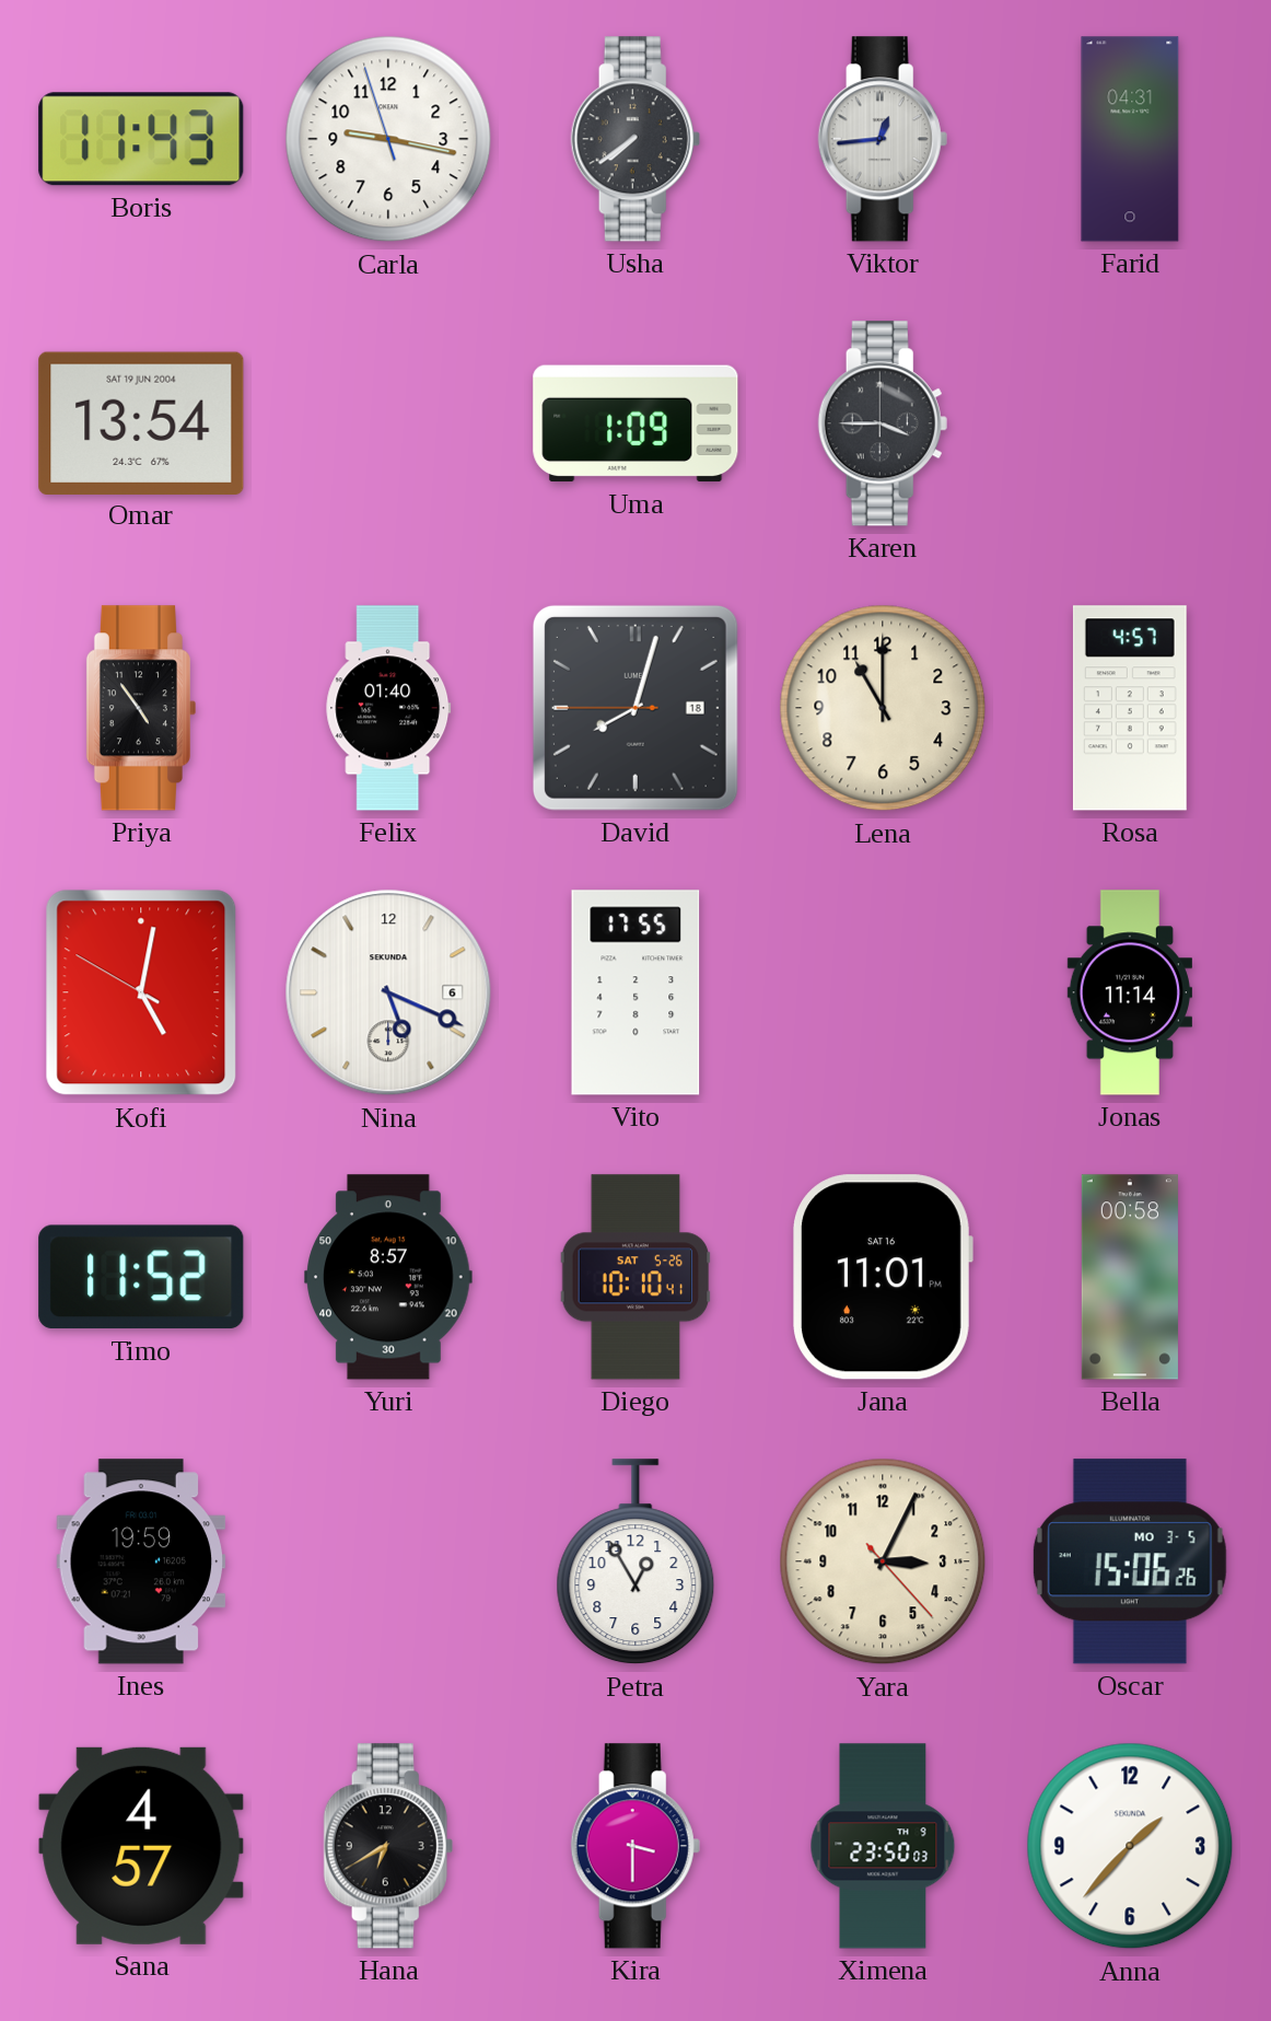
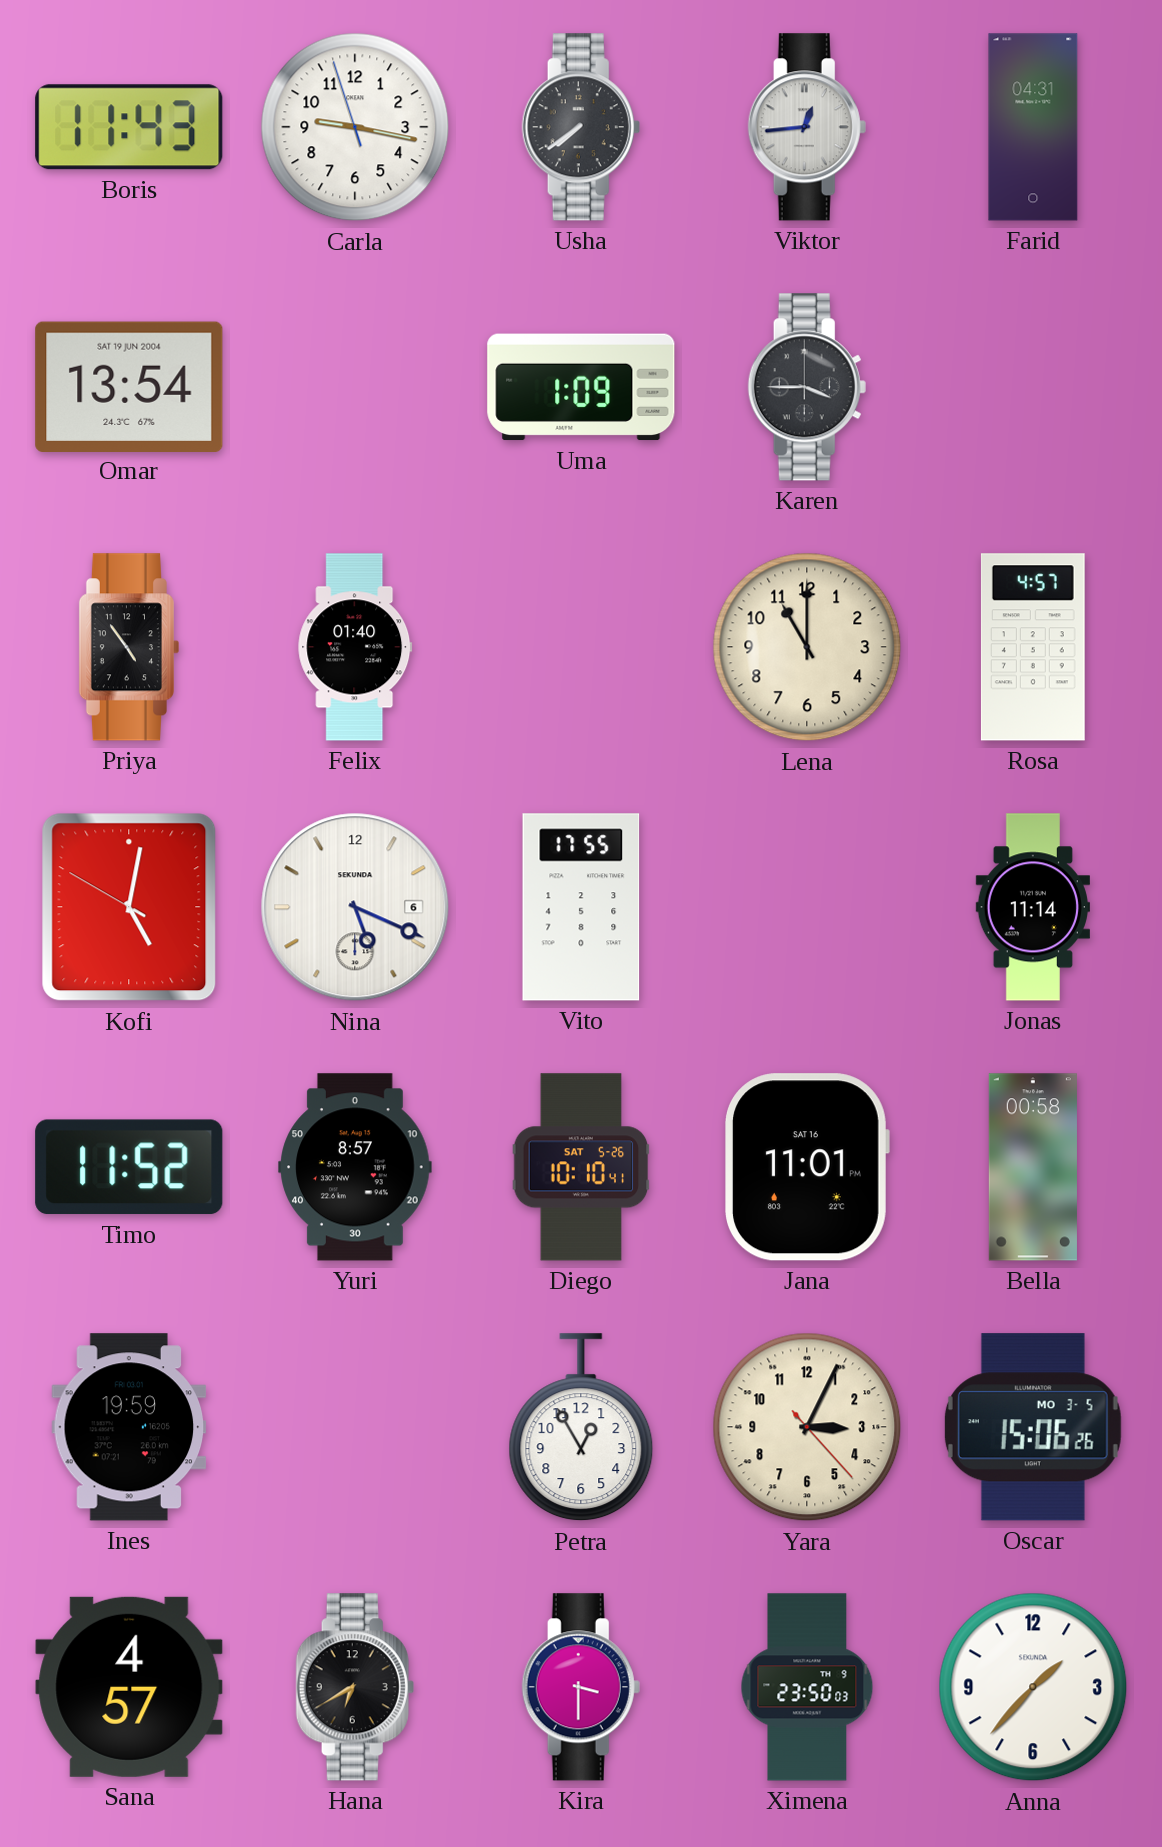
David: 8:02 -> none (635, 708)
